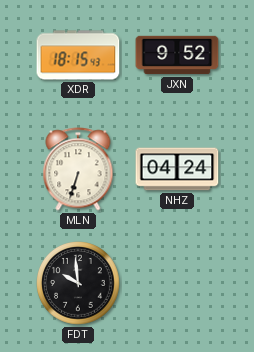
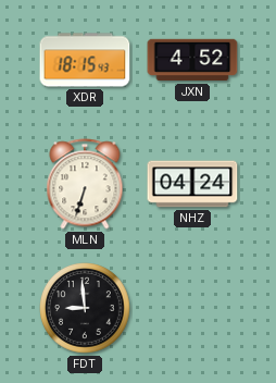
JXN: 9:52 -> 4:52 (192, 60)
FDT: 9:59 -> 8:59 (85, 308)
